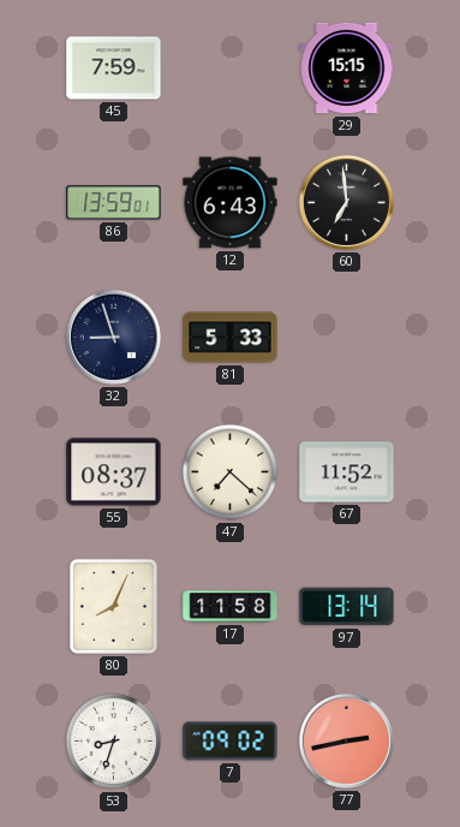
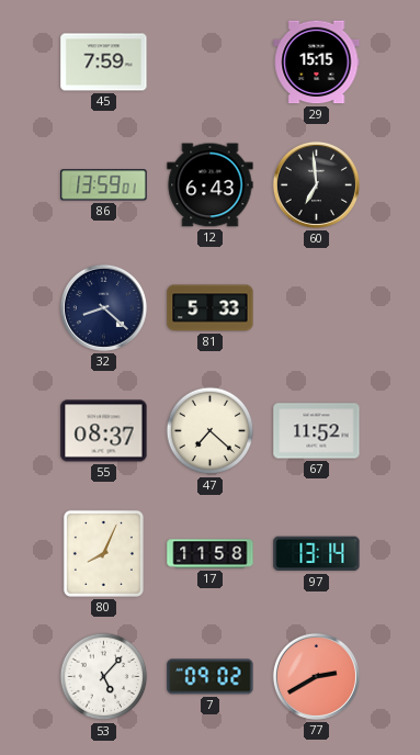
32: 8:57 -> 8:22 (103, 307)
53: 8:33 -> 5:07 (104, 677)
77: 2:43 -> 2:40 (316, 676)
